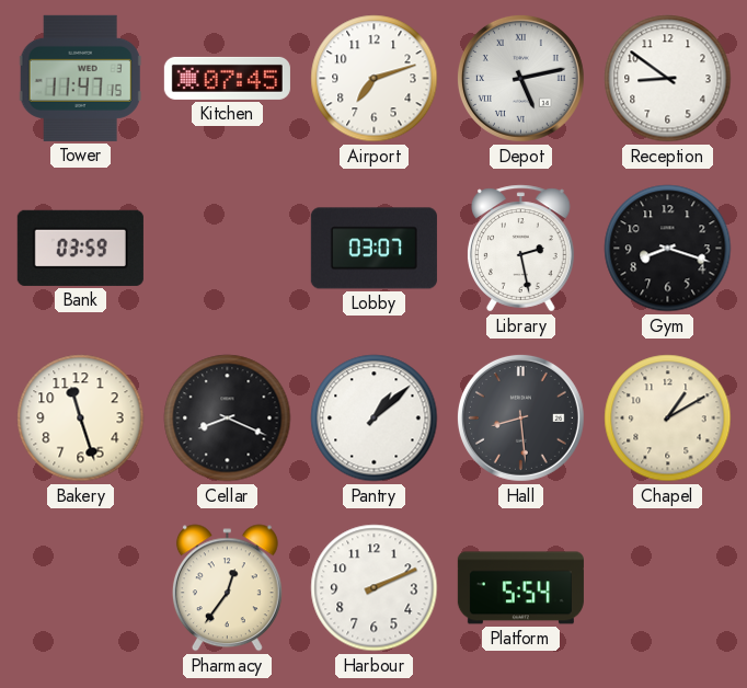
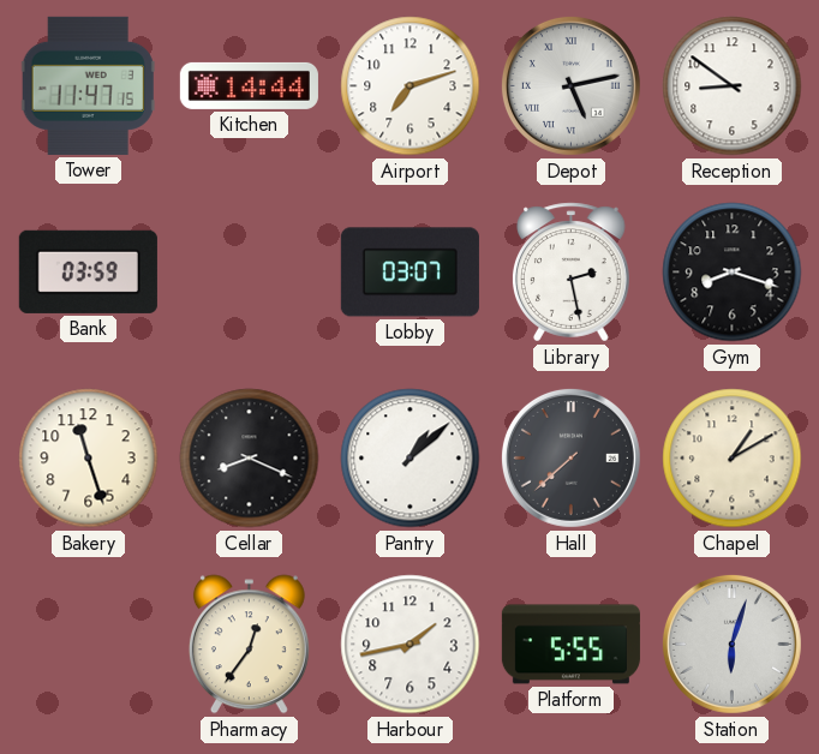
Kitchen: 07:45 -> 14:44 (249, 85)
Hall: 8:29 -> 7:38 (570, 457)
Harbour: 2:11 -> 1:43 (411, 645)
Platform: 5:54 -> 5:55 (570, 645)
Station: none -> 6:03 (731, 644)
